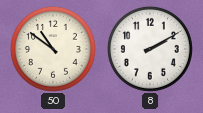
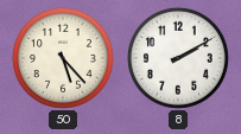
50: 10:51 -> 5:23 (63, 58)
